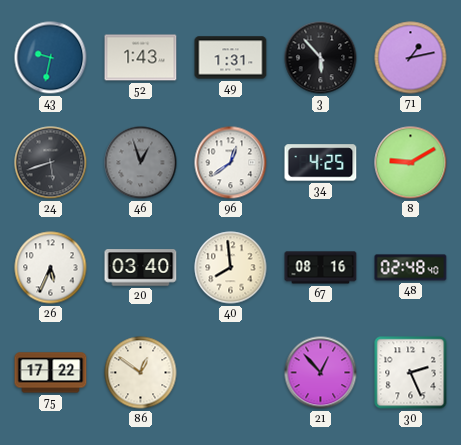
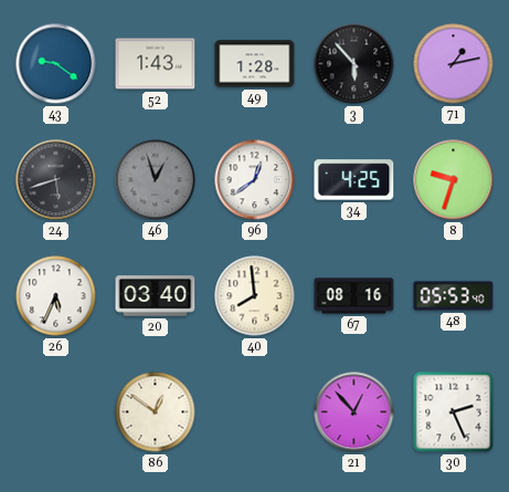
43: 9:32 -> 9:21 (56, 64)
49: 1:31 -> 1:28 (255, 64)
8: 9:10 -> 9:33 (454, 180)
48: 02:48 -> 05:53 (454, 296)
75: 17:22 -> none (51, 373)
